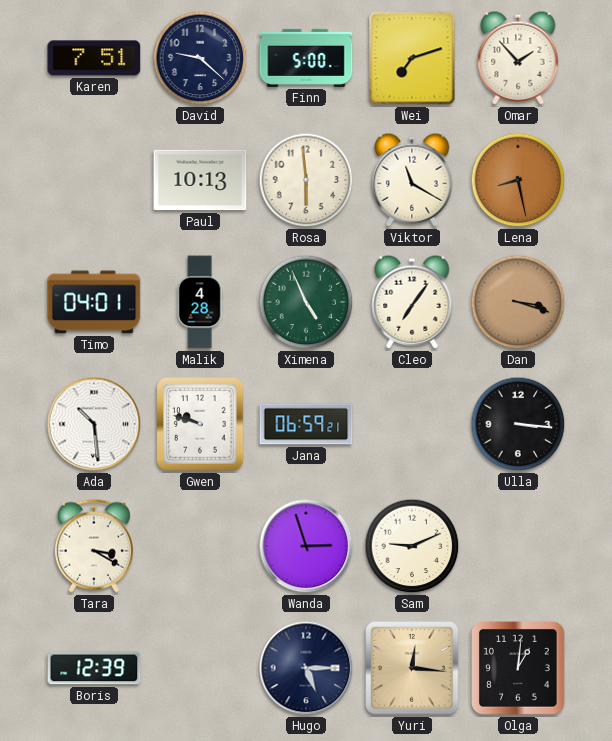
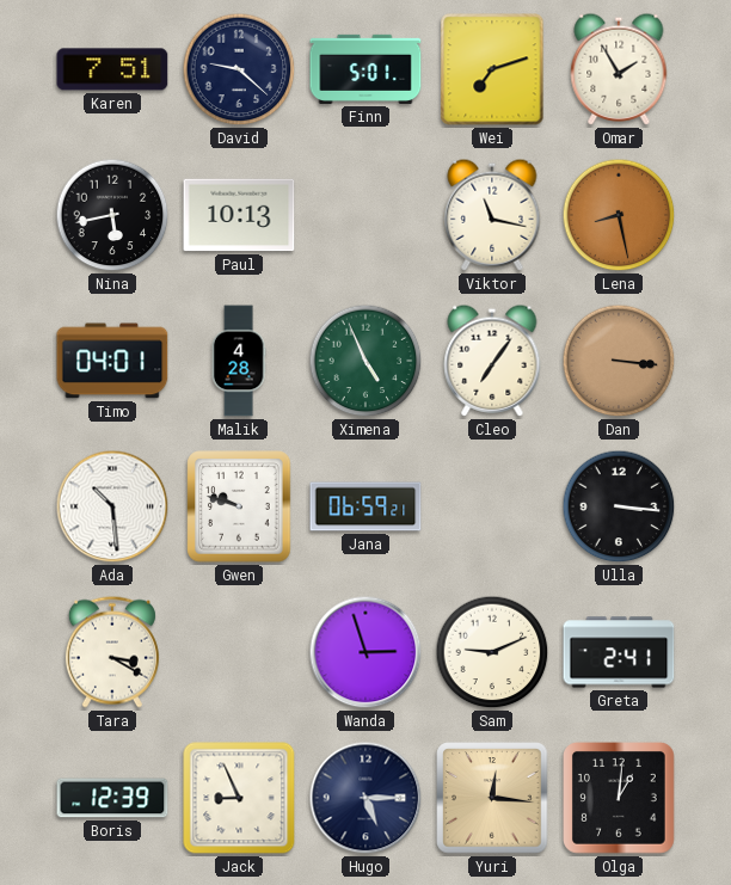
Finn: 5:00 -> 5:01 (365, 69)
Omar: 1:53 -> 1:55 (619, 69)
Nina: none -> 5:43 (112, 215)
Rosa: 5:59 -> none (306, 180)
Viktor: 11:20 -> 11:17 (492, 215)
Dan: 3:18 -> 3:16 (619, 361)
Greta: none -> 2:41 (619, 652)
Jack: none -> 8:56 (239, 798)
